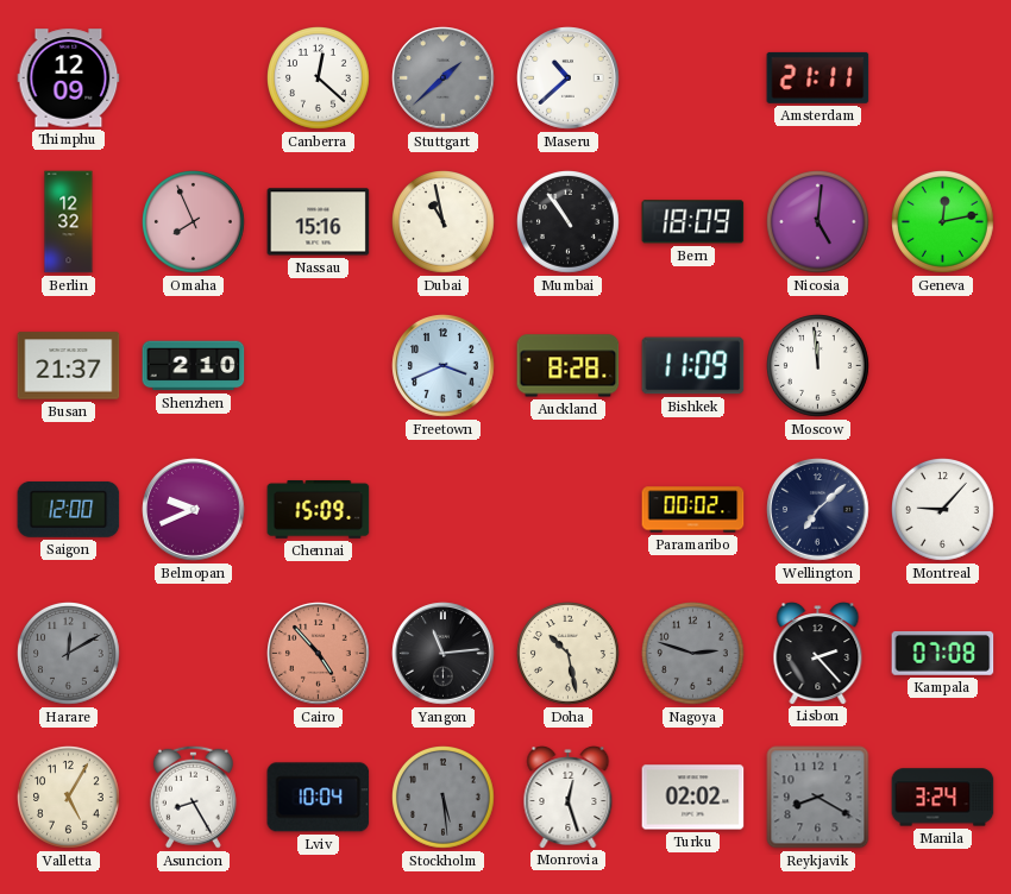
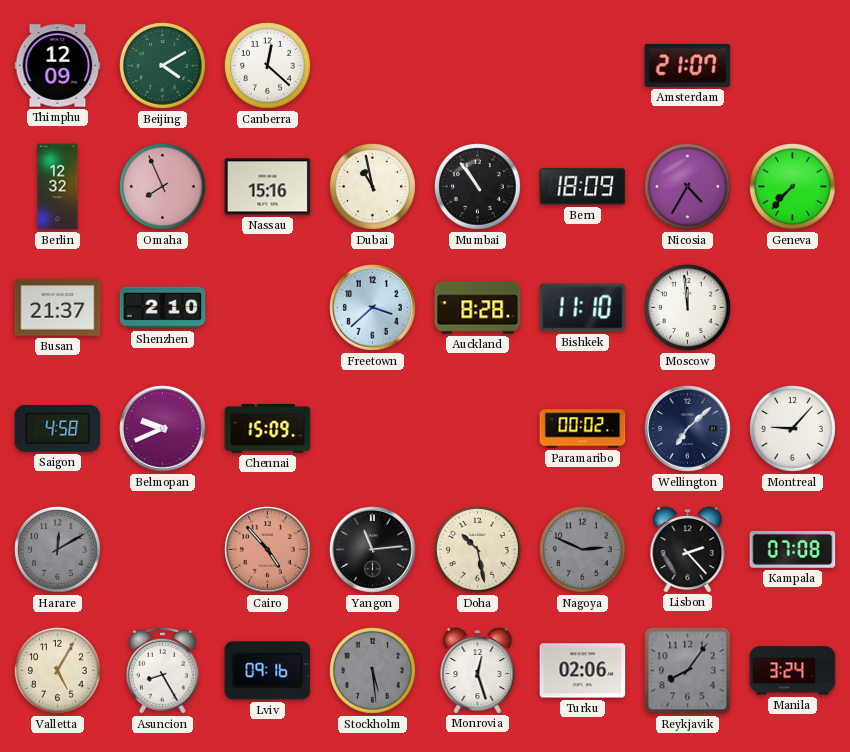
Beijing: none -> 4:10 (163, 66)
Stuttgart: 1:38 -> none (444, 78)
Maseru: 10:38 -> none (569, 78)
Amsterdam: 21:11 -> 21:07 (688, 65)
Nicosia: 5:01 -> 4:35 (688, 187)
Geneva: 12:13 -> 7:37 (793, 187)
Freetown: 3:41 -> 3:38 (373, 308)
Bishkek: 11:09 -> 11:10 (583, 308)
Saigon: 12:00 -> 4:58 (58, 428)
Nagoya: 2:48 -> 2:49 (583, 550)
Lviv: 10:04 -> 09:16 (268, 671)
Turku: 02:02 -> 02:06 (583, 671)
Reykjavik: 8:20 -> 8:06 (688, 671)
